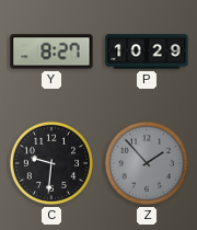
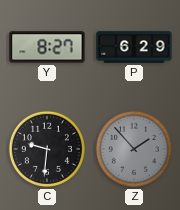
P: 10:29 -> 6:29 (134, 47)
